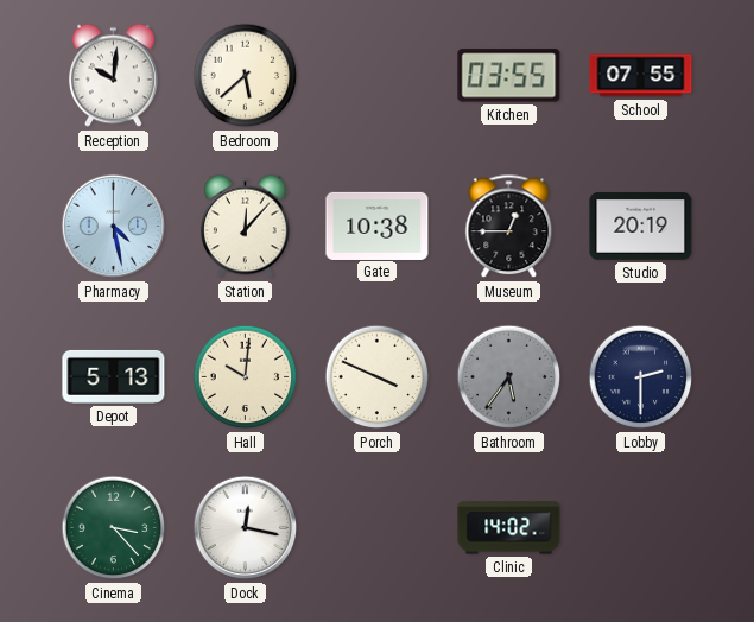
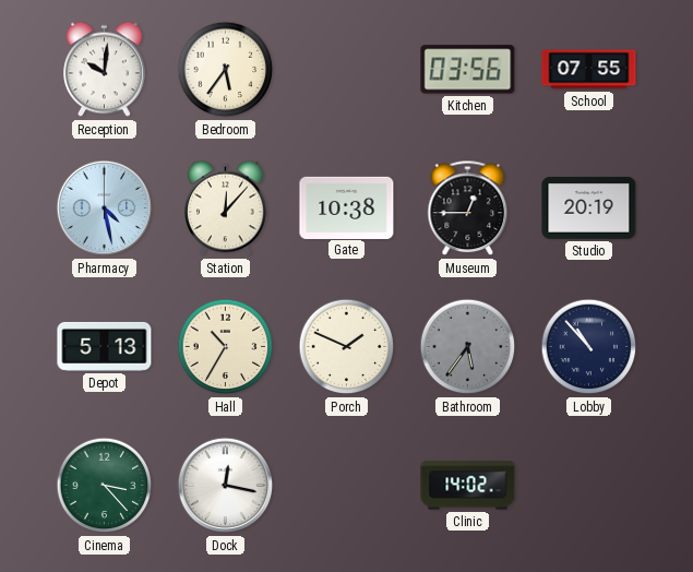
Bedroom: 5:38 -> 5:36 (226, 70)
Kitchen: 03:55 -> 03:56 (468, 70)
Hall: 10:01 -> 10:35 (226, 347)
Porch: 3:49 -> 1:49 (347, 347)
Lobby: 2:30 -> 10:53 (589, 347)
